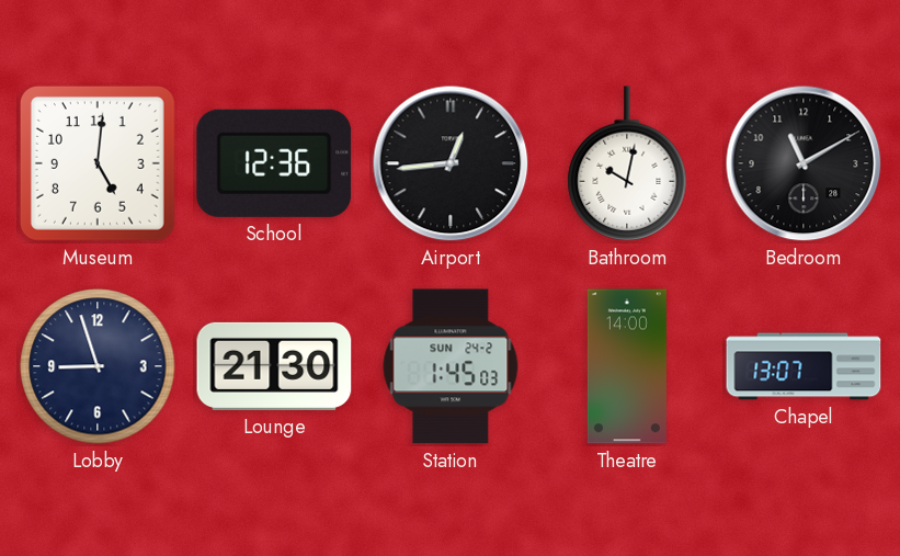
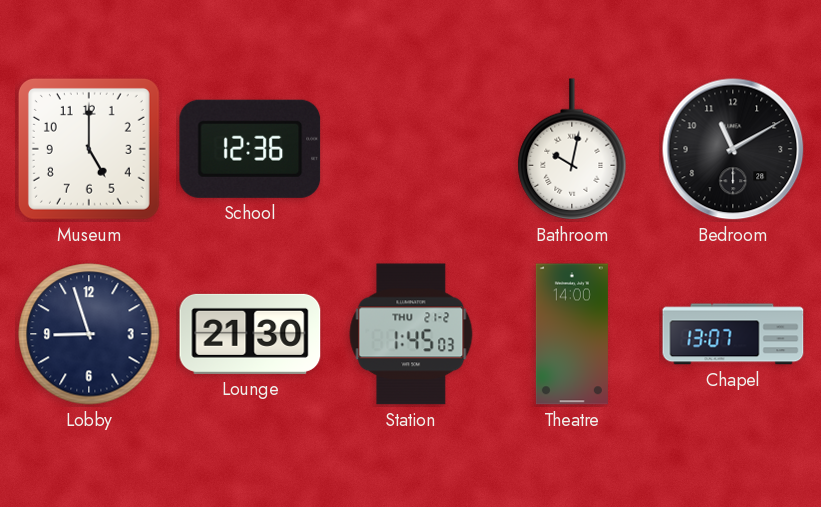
Museum: 5:01 -> 5:00 (89, 149)
Airport: 12:44 -> none (451, 163)
Station date: SUN 24-2 -> THU 21-2 (411, 334)
